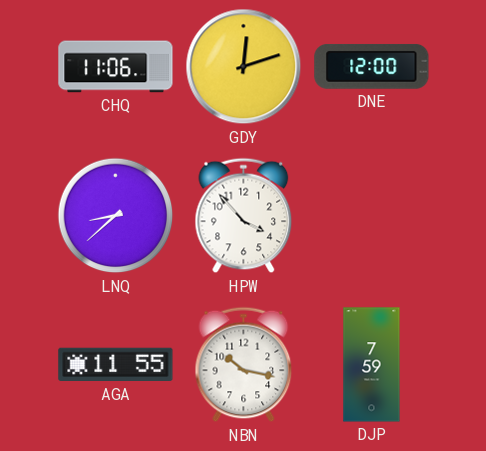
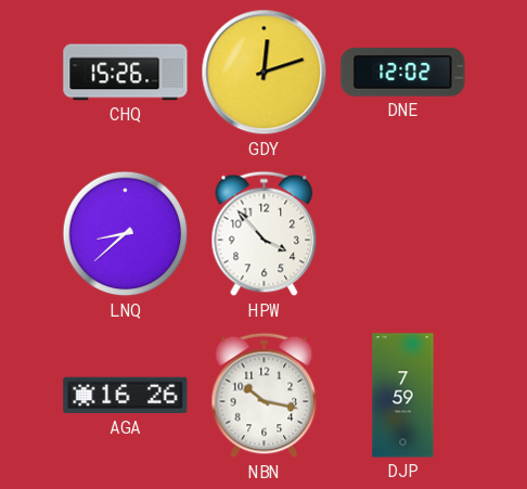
CHQ: 11:06 -> 15:26 (126, 73)
DNE: 12:00 -> 12:02 (403, 73)
AGA: 11:55 -> 16:26 (126, 396)
